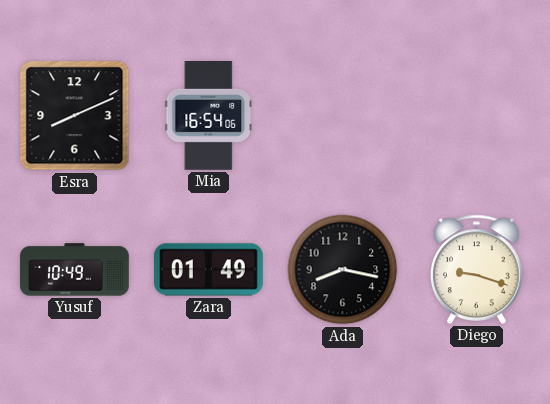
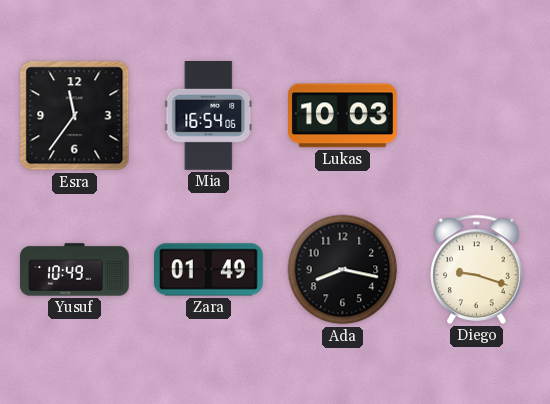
Esra: 8:11 -> 11:36 (75, 116)
Lukas: none -> 10:03 (343, 116)
